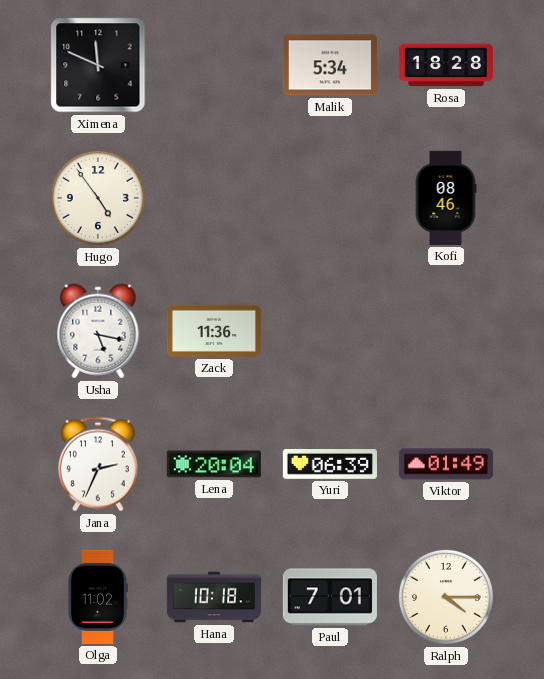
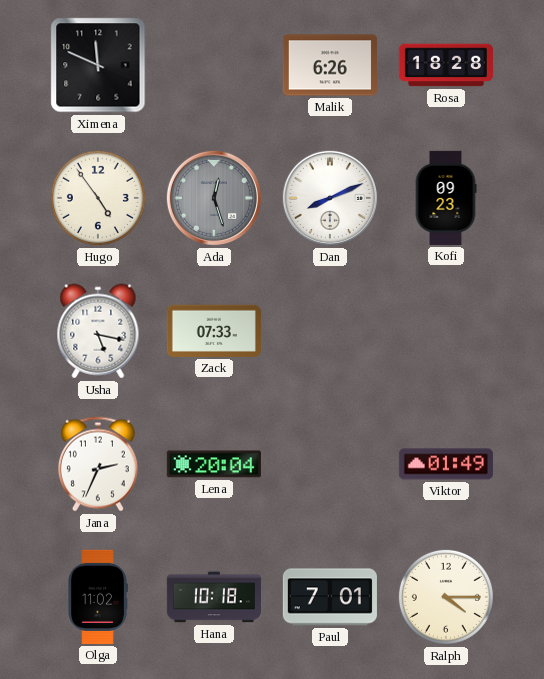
Malik: 5:34 -> 6:26 (330, 65)
Ada: none -> 12:27 (214, 198)
Dan: none -> 8:11 (330, 198)
Kofi: 08:46 -> 09:23 (446, 198)
Zack: 11:36 -> 07:33 (214, 331)
Yuri: 06:39 -> none (330, 465)
